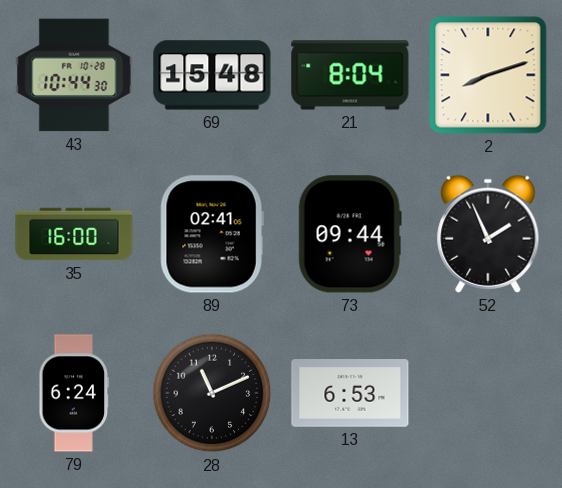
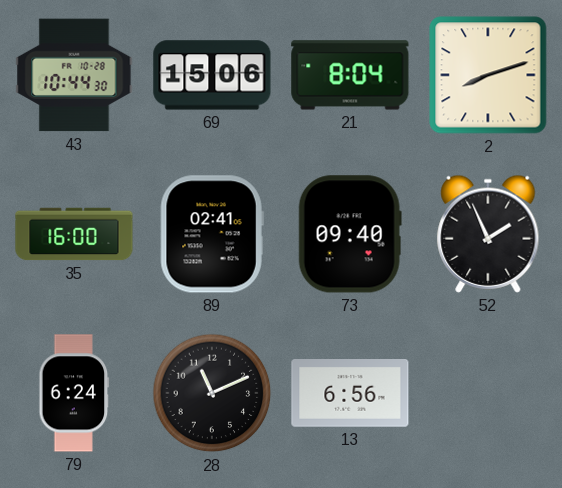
69: 15:48 -> 15:06 (212, 75)
73: 09:44 -> 09:40 (350, 234)
13: 6:53 -> 6:56 (350, 394)
